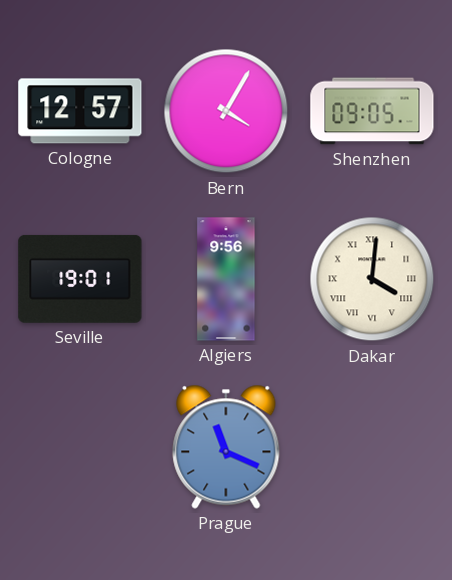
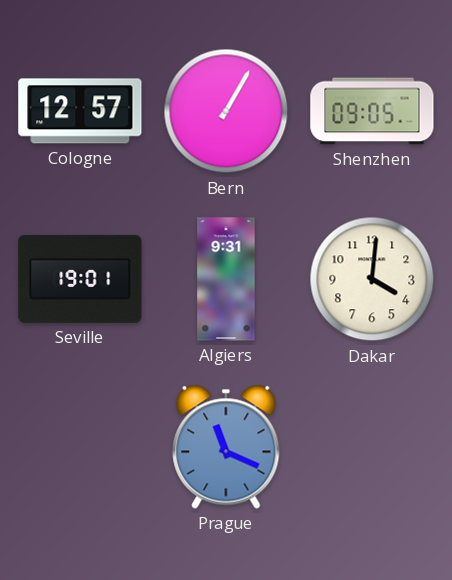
Bern: 4:05 -> 1:05 (226, 111)
Algiers: 9:56 -> 9:31 (226, 279)
Dakar numerals: Roman -> Arabic (372, 279)
